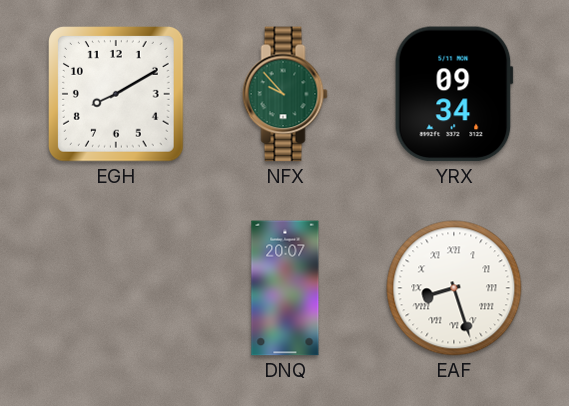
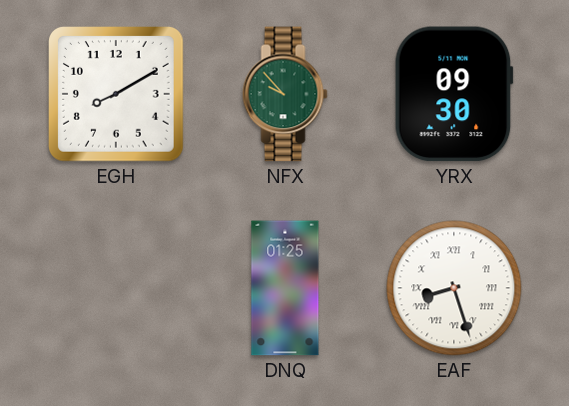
YRX: 09:34 -> 09:30 (454, 94)
DNQ: 20:07 -> 01:25 (285, 288)
